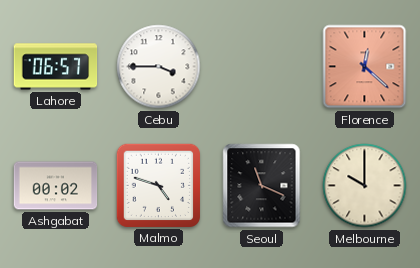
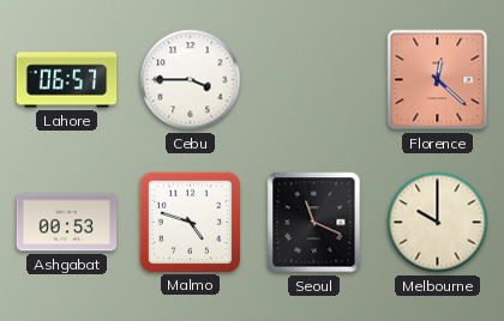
Ashgabat: 00:02 -> 00:53 (67, 223)
